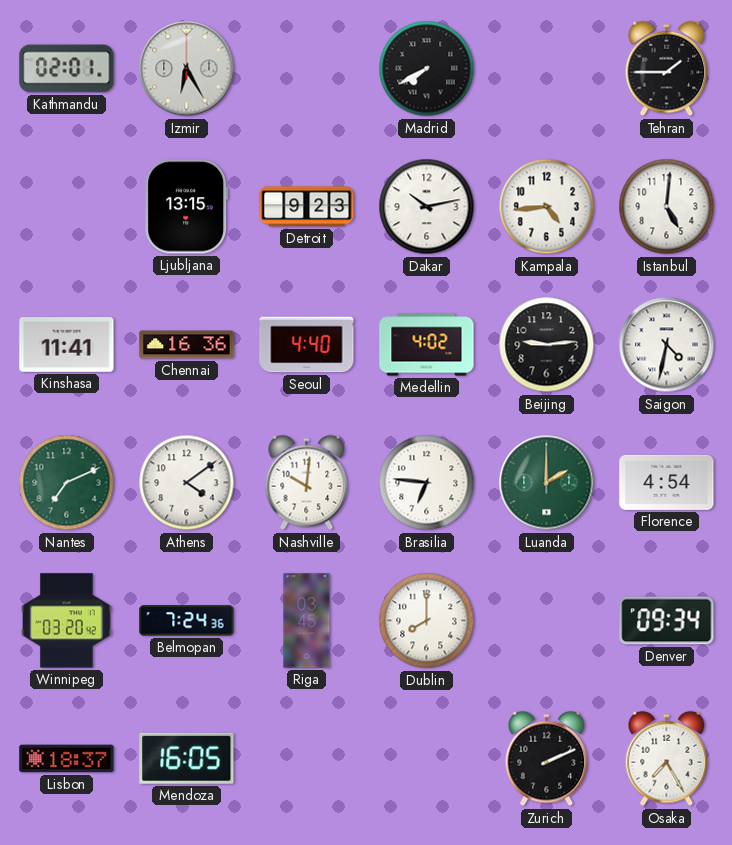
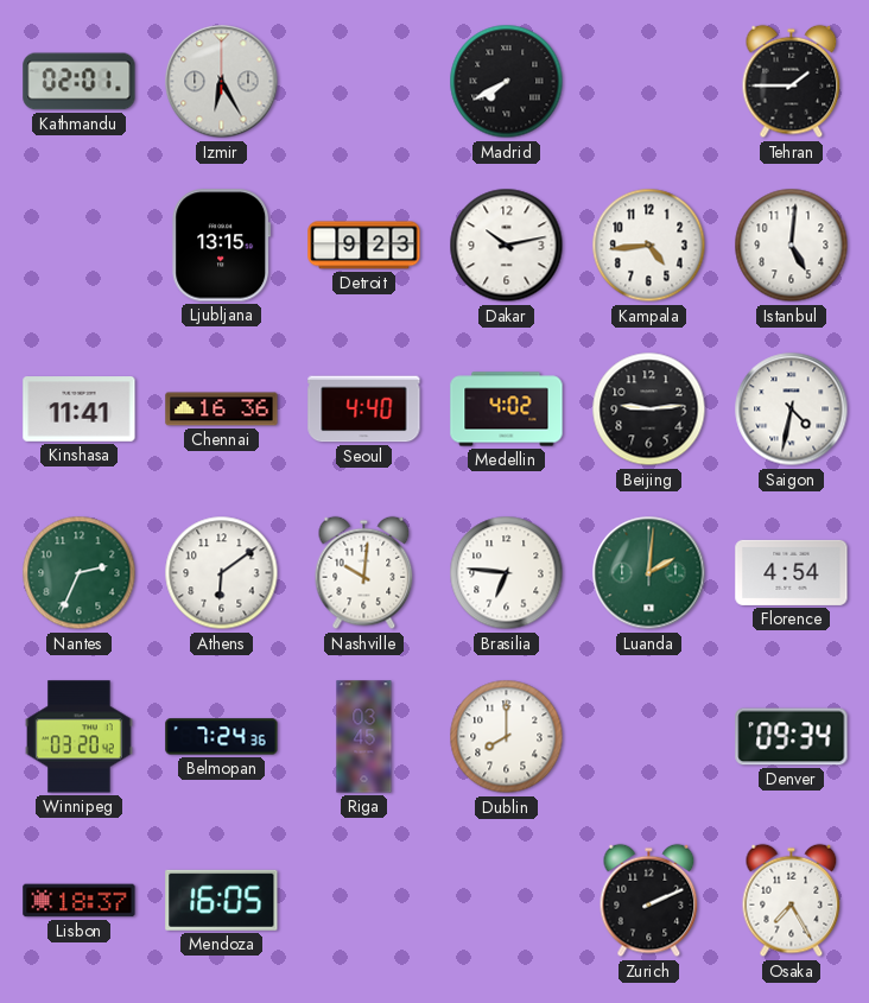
Nantes: 7:11 -> 2:34 (80, 573)
Athens: 4:09 -> 6:09 (222, 573)
Luanda: 2:00 -> 2:01 (649, 573)
